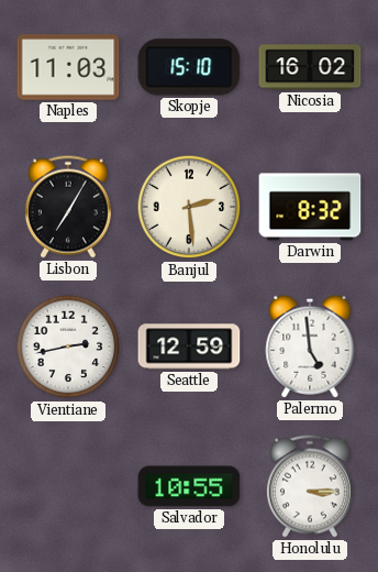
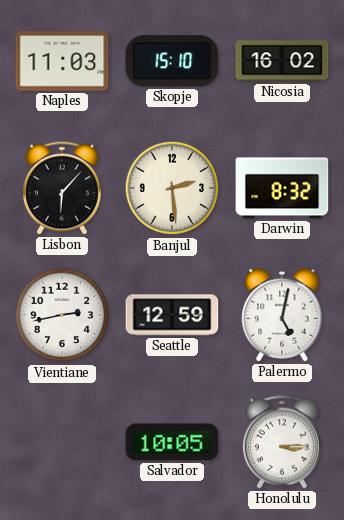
Lisbon: 7:05 -> 6:07 (62, 188)
Palermo: 4:59 -> 5:02 (282, 315)
Salvador: 10:55 -> 10:05 (172, 442)
